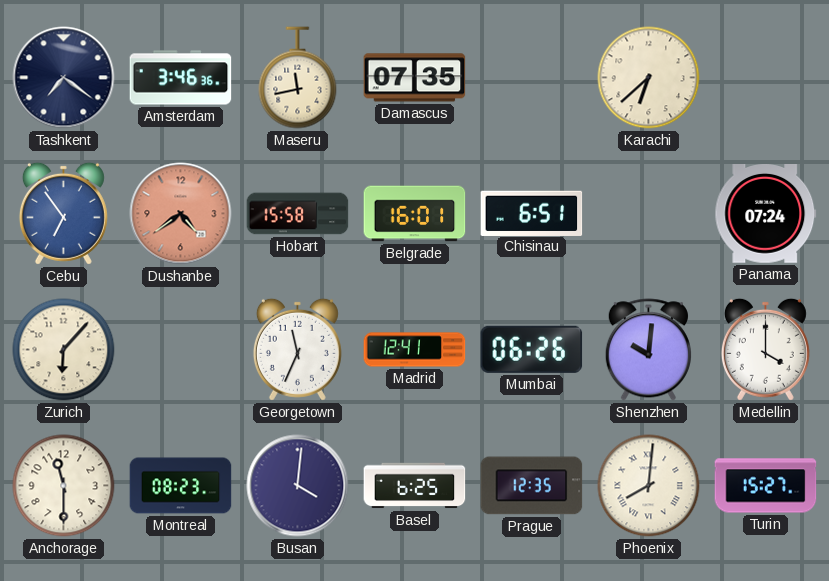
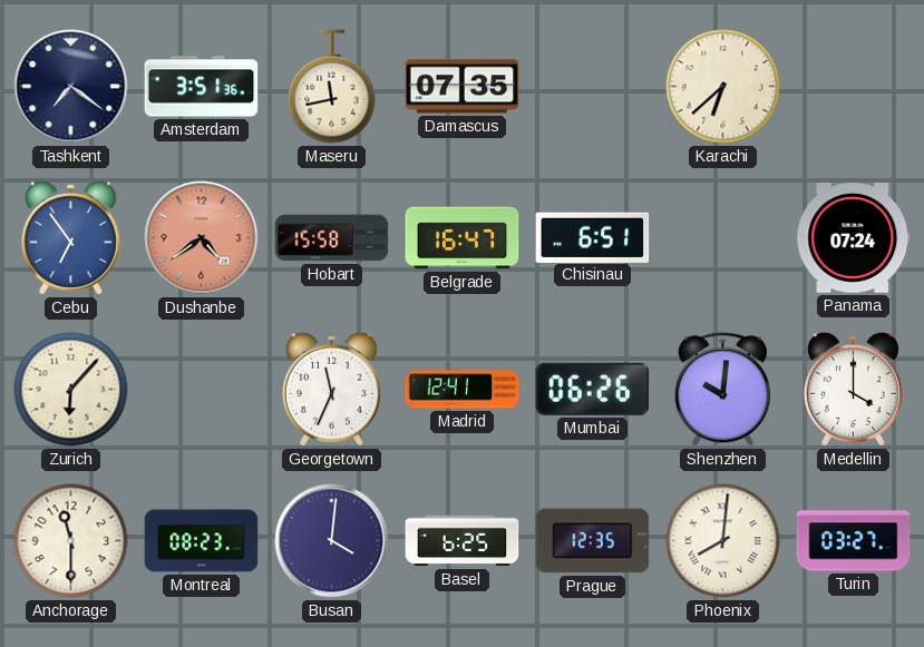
Amsterdam: 3:46 -> 3:51 (202, 87)
Belgrade: 16:01 -> 16:47 (463, 238)
Turin: 15:27 -> 03:27 (854, 541)
